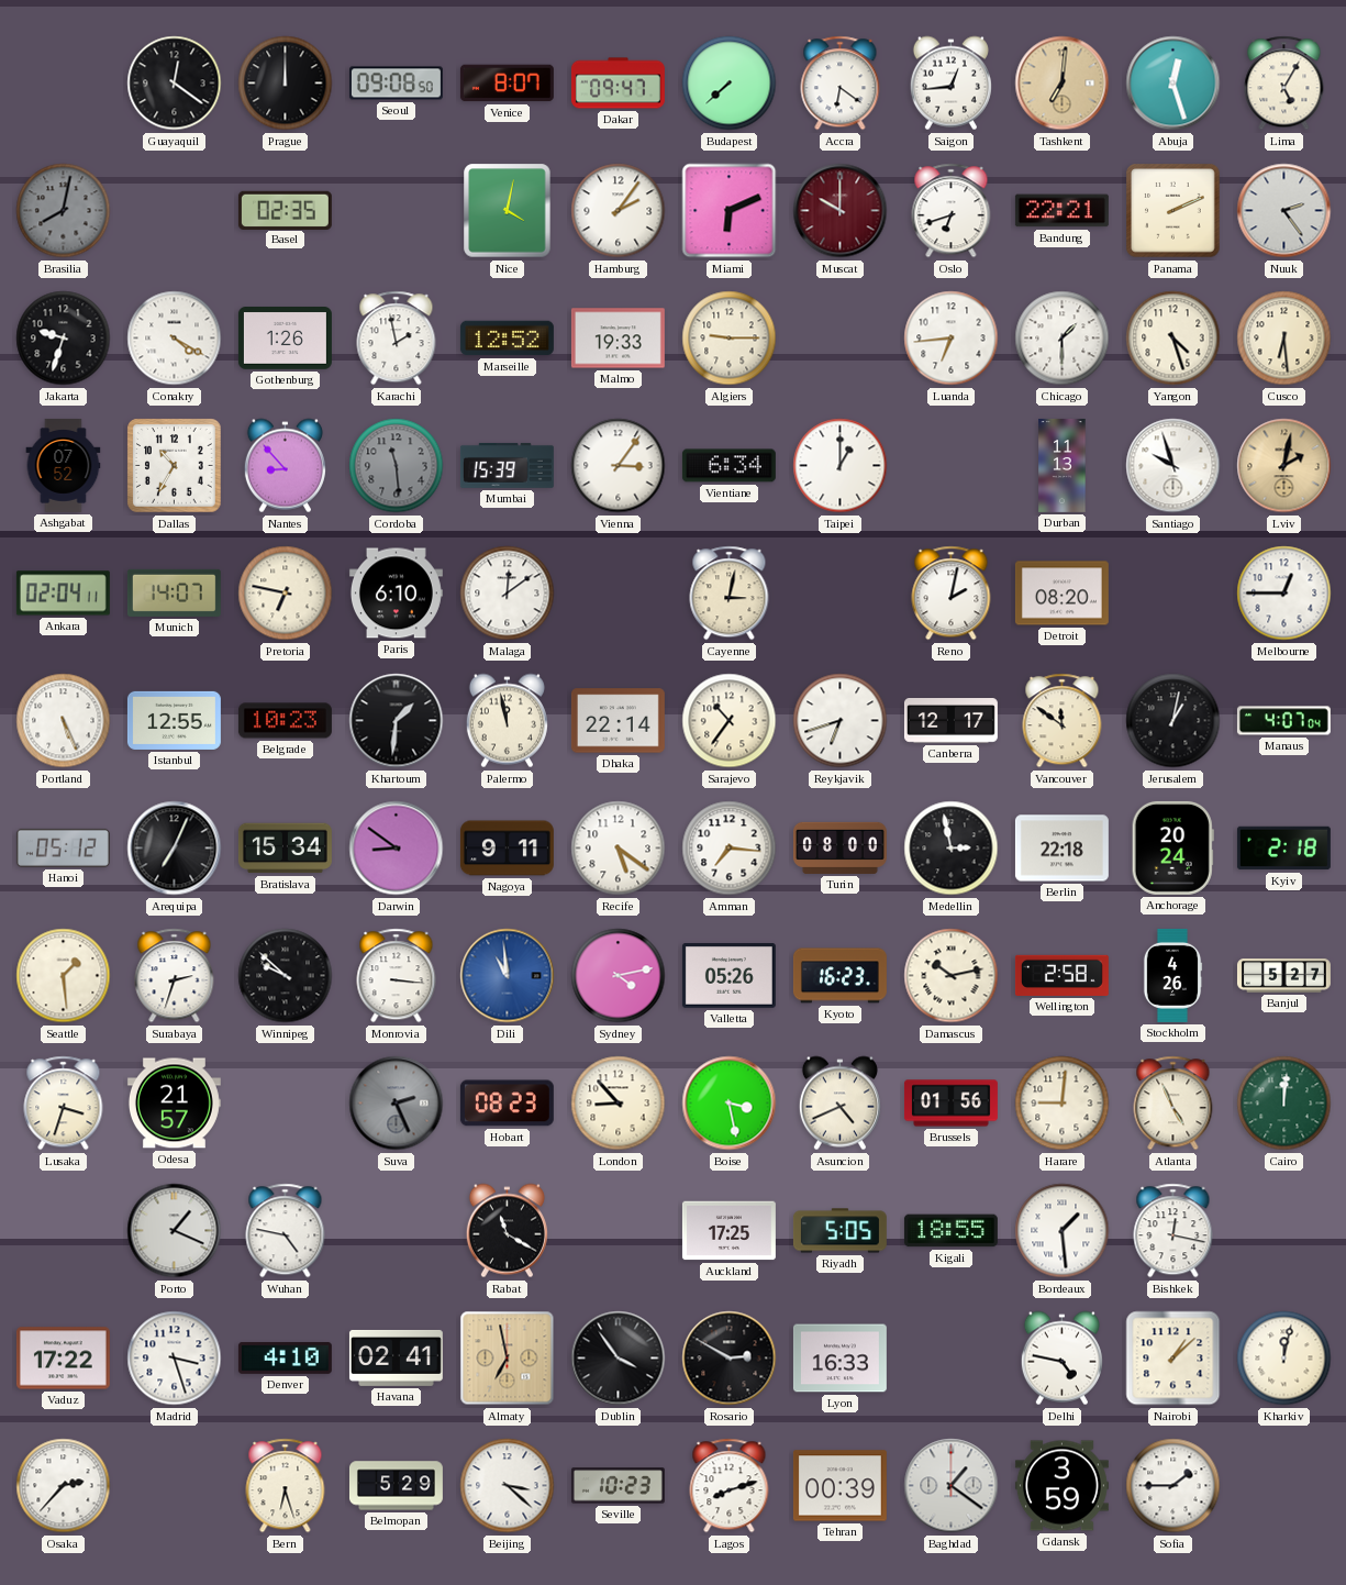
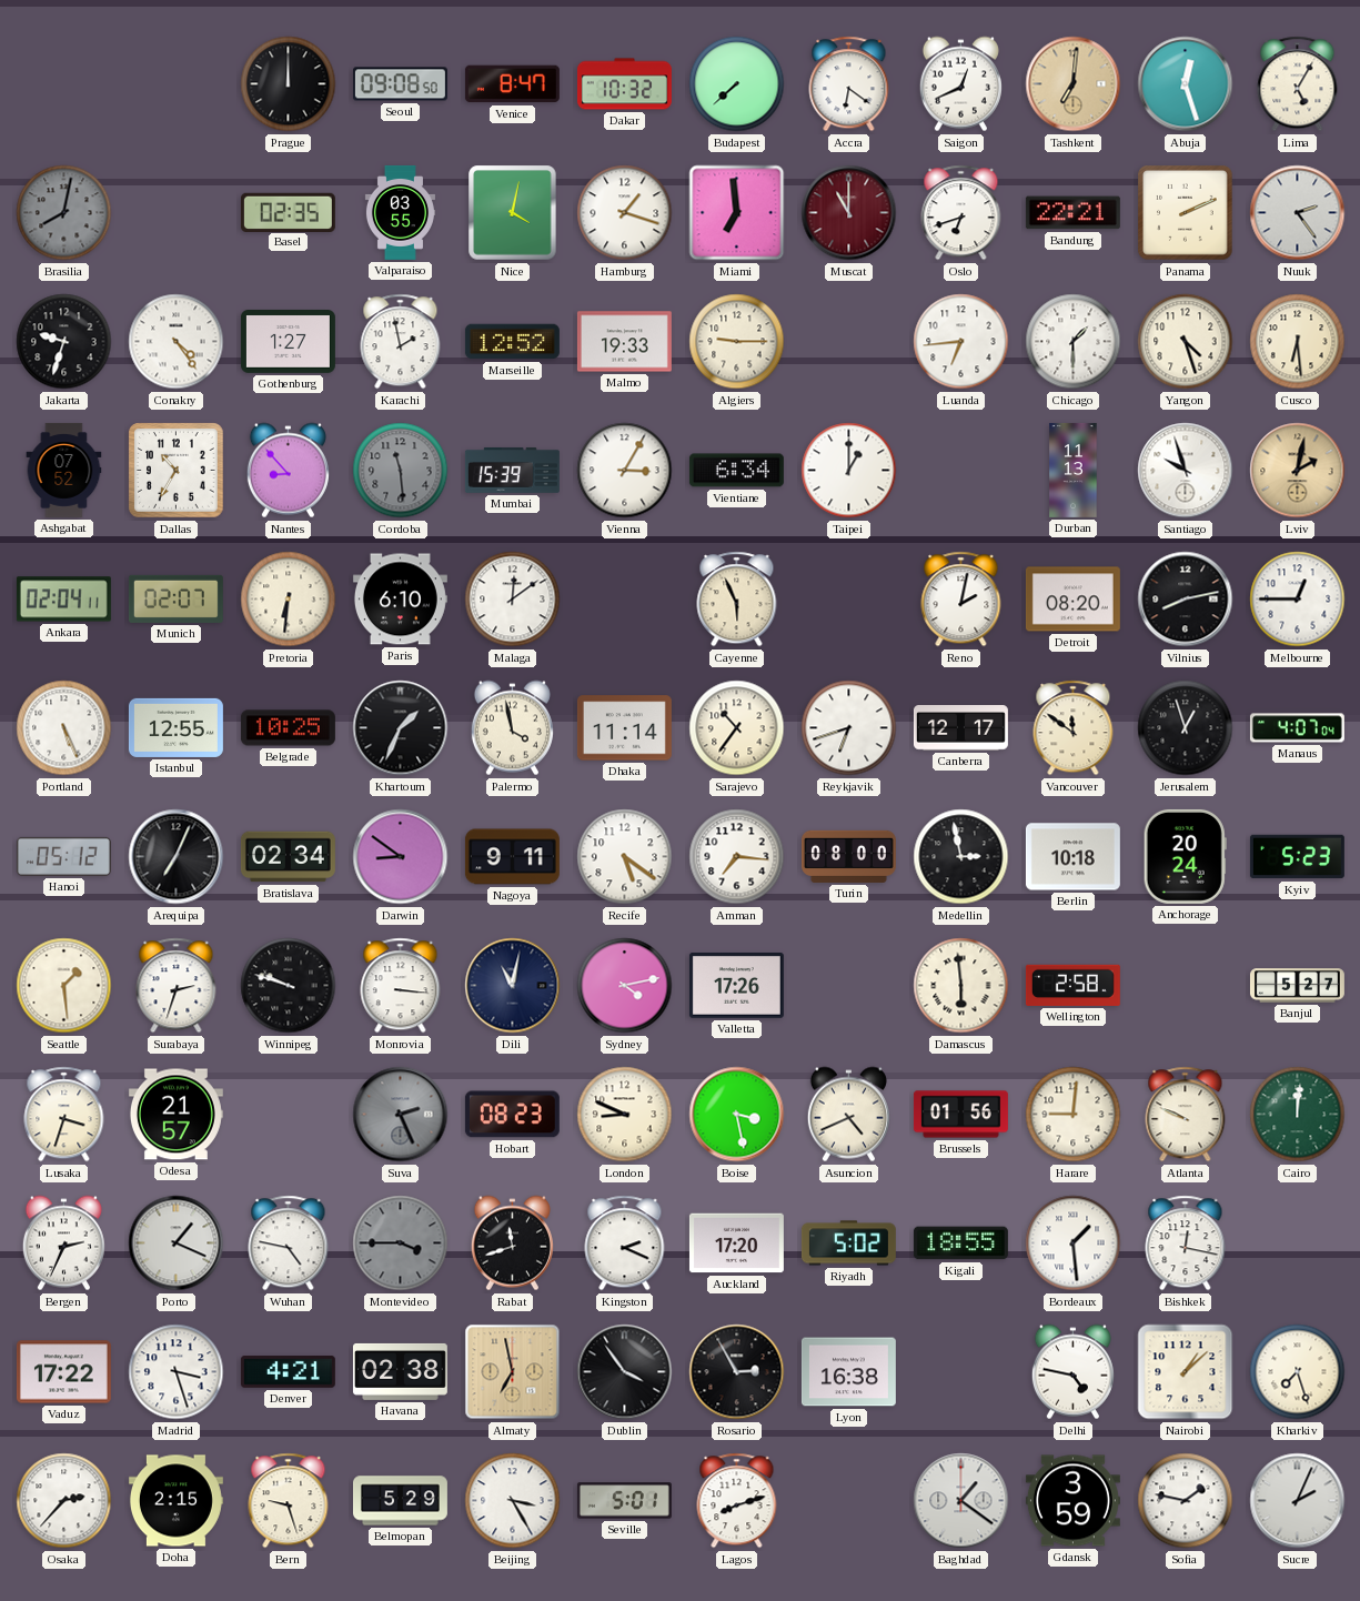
Guayaquil: 12:21 -> none (175, 84)
Venice: 8:07 -> 8:47 (512, 84)
Dakar: 09:47 -> 10:32 (624, 84)
Saigon: 12:44 -> 12:41 (960, 84)
Valparaiso: none -> 03:55 (400, 212)
Hamburg: 2:06 -> 1:18 (625, 213)
Miami: 6:11 -> 6:59 (737, 213)
Muscat: 10:00 -> 11:00 (849, 213)
Conakry: 4:20 -> 4:24 (177, 342)
Gothenburg: 1:26 -> 1:27 (288, 342)
Vienna: 3:06 -> 3:05 (625, 471)
Munich: 14:07 -> 02:07 (175, 598)
Pretoria: 6:47 -> 6:31 (289, 600)
Cayenne: 3:02 -> 5:56 (737, 600)
Vilnius: none -> 8:13 (1186, 600)
Belgrade: 10:23 -> 10:25 (288, 728)
Khartoum: 1:31 -> 1:34 (401, 728)
Palermo: 11:58 -> 3:58 (512, 728)
Dhaka: 22:14 -> 11:14 (624, 728)
Jerusalem: 1:02 -> 12:57 (1186, 728)
Bratislava: 15:34 -> 02:34 (288, 857)
Berlin: 22:18 -> 10:18 (1072, 857)
Kyiv: 2:18 -> 5:23 (1297, 857)
Winnipeg: 9:52 -> 9:48 (289, 986)
Dili: 10:59 -> 11:02 (513, 986)
Dili dial: blue -> navy (513, 986)
Valletta: 05:26 -> 17:26 (736, 986)
Kyoto: 16:23 -> none (839, 976)
Damascus: 10:13 -> 5:59 (961, 986)
Stockholm: 4:26 -> none (1172, 975)
London: 8:53 -> 8:49 (625, 1115)
Atlanta: 4:56 -> 9:49 (1186, 1115)
Bergen: none -> 2:34 (63, 1243)
Montevideo: none -> 3:45 (401, 1243)
Rabat: 11:20 -> 11:42 (512, 1243)
Kingston: none -> 2:19 (625, 1243)
Auckland: 17:25 -> 17:20 (736, 1243)
Riyadh: 5:05 -> 5:02 (848, 1243)
Denver: 4:10 -> 4:21 (288, 1371)
Havana: 02:41 -> 02:38 (400, 1371)
Rosario: 2:50 -> 2:55 (737, 1372)
Lyon: 16:33 -> 16:38 (848, 1372)
Kharkiv: 12:02 -> 7:27 (1298, 1372)
Doha: none -> 2:15 (175, 1501)
Bern: 6:27 -> 9:27 (289, 1501)
Beijing: 3:22 -> 3:25 (513, 1501)
Seville: 10:23 -> 5:01 (624, 1501)
Tehran: 00:39 -> none (839, 1486)
Sofia: 1:45 -> 1:47 (1186, 1501)
Sucre: none -> 2:04 (1298, 1501)
